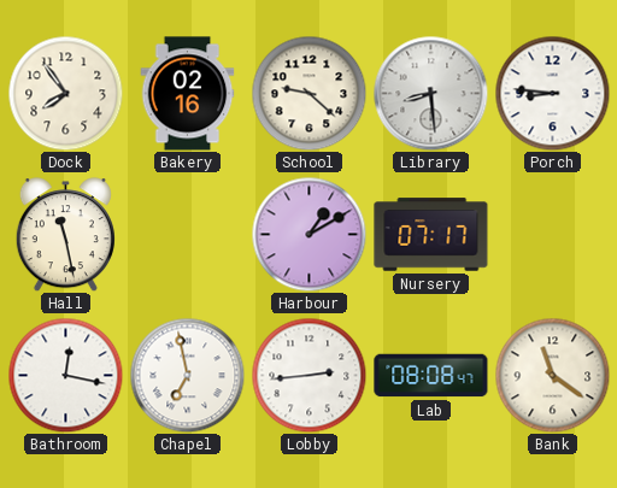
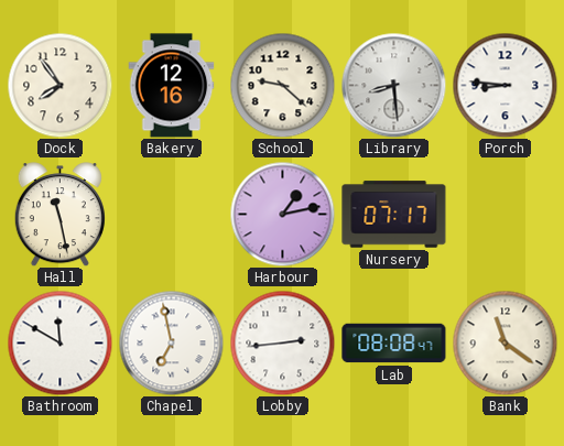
Bakery: 02:16 -> 12:16 (172, 86)
Harbour: 1:10 -> 1:13 (282, 214)
Bathroom: 12:17 -> 11:50 (59, 342)
